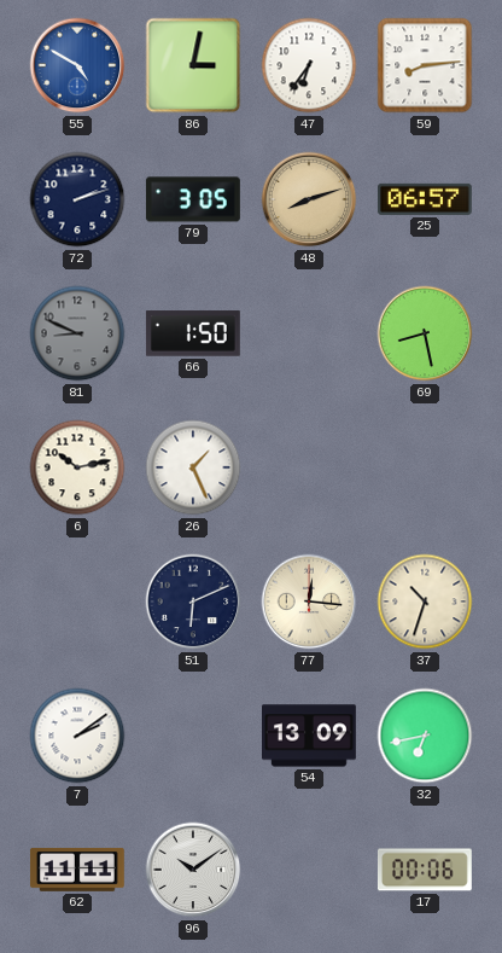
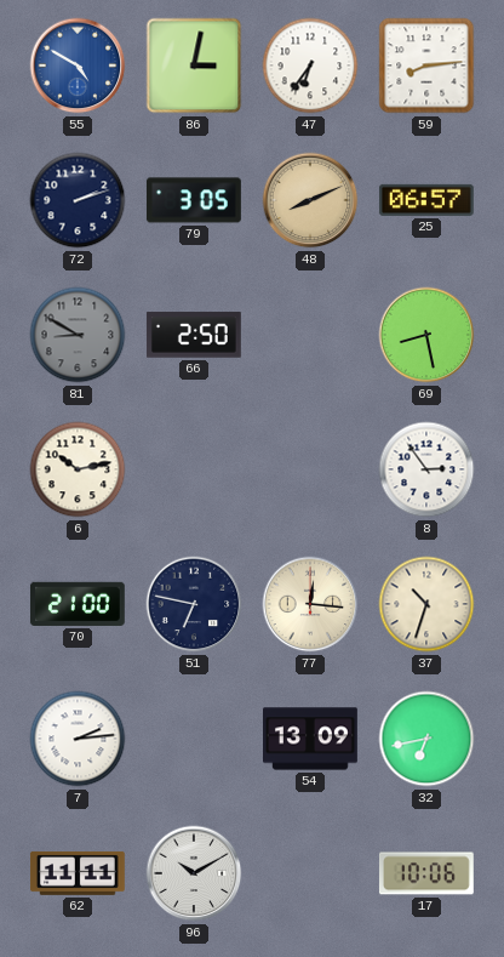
48: 8:12 -> 8:11 (310, 200)
81: 8:49 -> 8:50 (78, 335)
66: 1:50 -> 2:50 (194, 335)
26: 1:26 -> none (193, 467)
8: none -> 2:54 (426, 469)
70: none -> 21:00 (78, 604)
51: 6:11 -> 6:47 (194, 604)
7: 2:09 -> 2:14 (78, 739)
96: 10:09 -> 10:10 (194, 873)
17: 00:06 -> 10:06 (426, 873)
